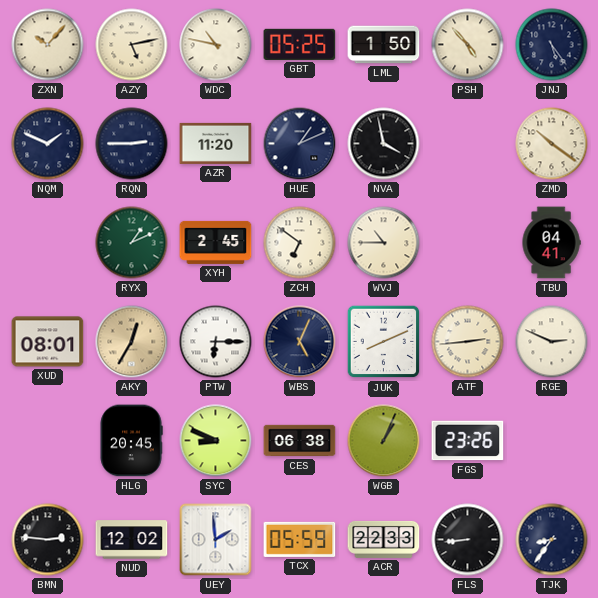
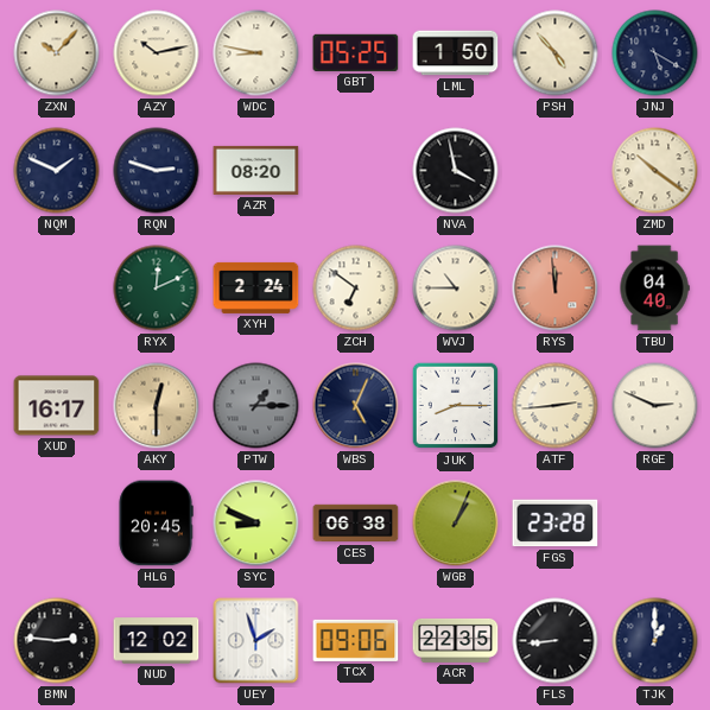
AZY: 5:13 -> 10:13 (157, 53)
WDC: 10:47 -> 8:47 (256, 53)
JNJ: 5:24 -> 5:20 (655, 53)
RQN: 2:45 -> 2:48 (157, 171)
AZR: 11:20 -> 08:20 (256, 170)
HUE: 1:11 -> none (300, 144)
RYX: 1:11 -> 12:11 (157, 289)
XYH: 2:45 -> 2:24 (256, 287)
RYS: none -> 11:59 (556, 289)
TBU: 04:41 -> 04:40 (654, 289)
XUD: 08:01 -> 16:17 (57, 406)
AKY: 12:35 -> 12:30 (157, 406)
PTW: 6:15 -> 1:15 (256, 406)
PTW dial: white -> grey (256, 406)
JUK: 8:11 -> 8:15 (456, 406)
FGS: 23:26 -> 23:28 (556, 524)
UEY: 1:59 -> 1:57 (256, 641)
TCX: 05:59 -> 09:06 (356, 640)
ACR: 22:33 -> 22:35 (456, 640)
TJK: 8:36 -> 1:00 (655, 641)
